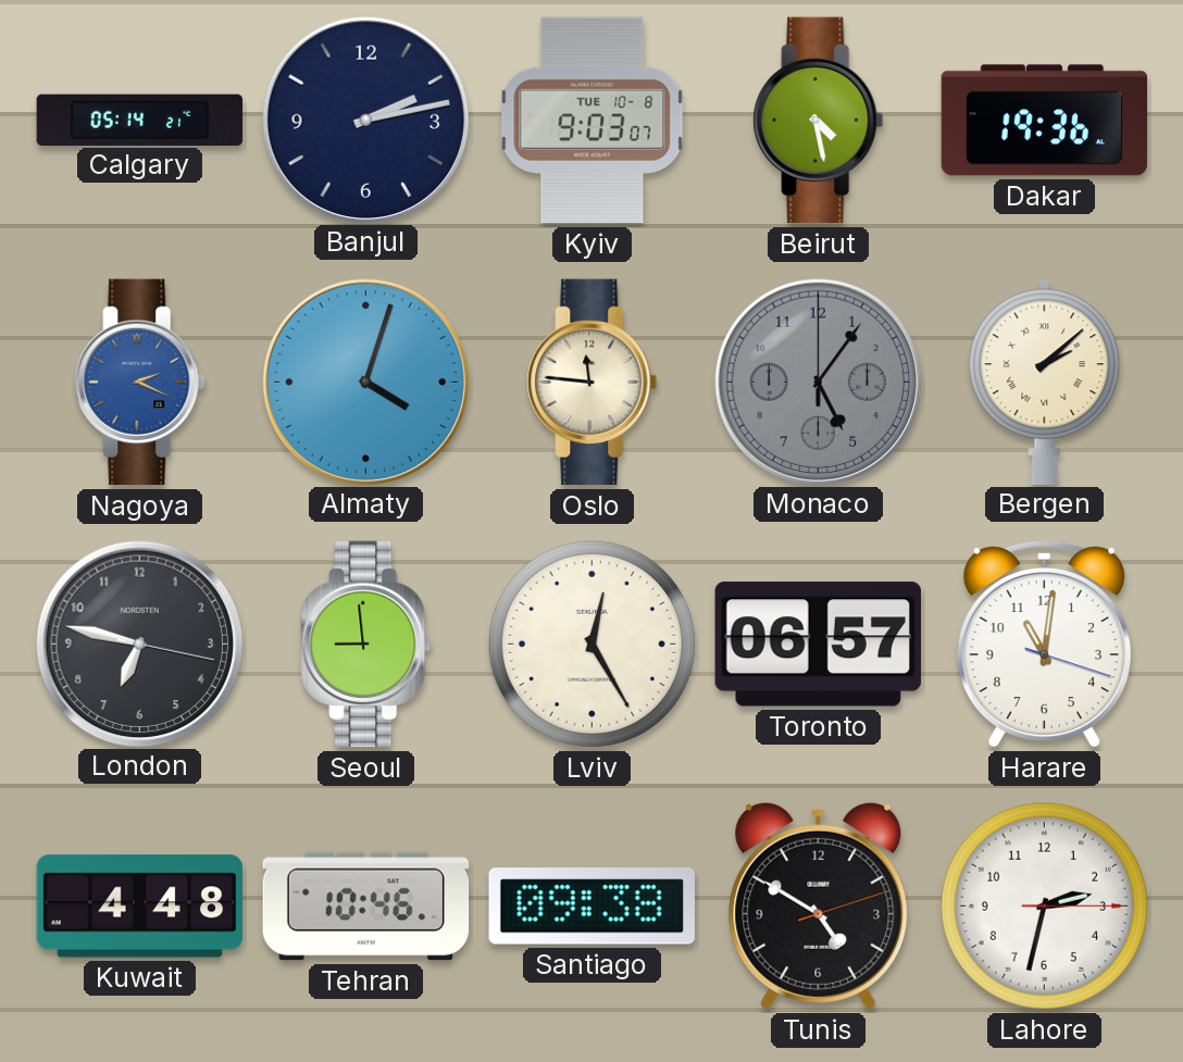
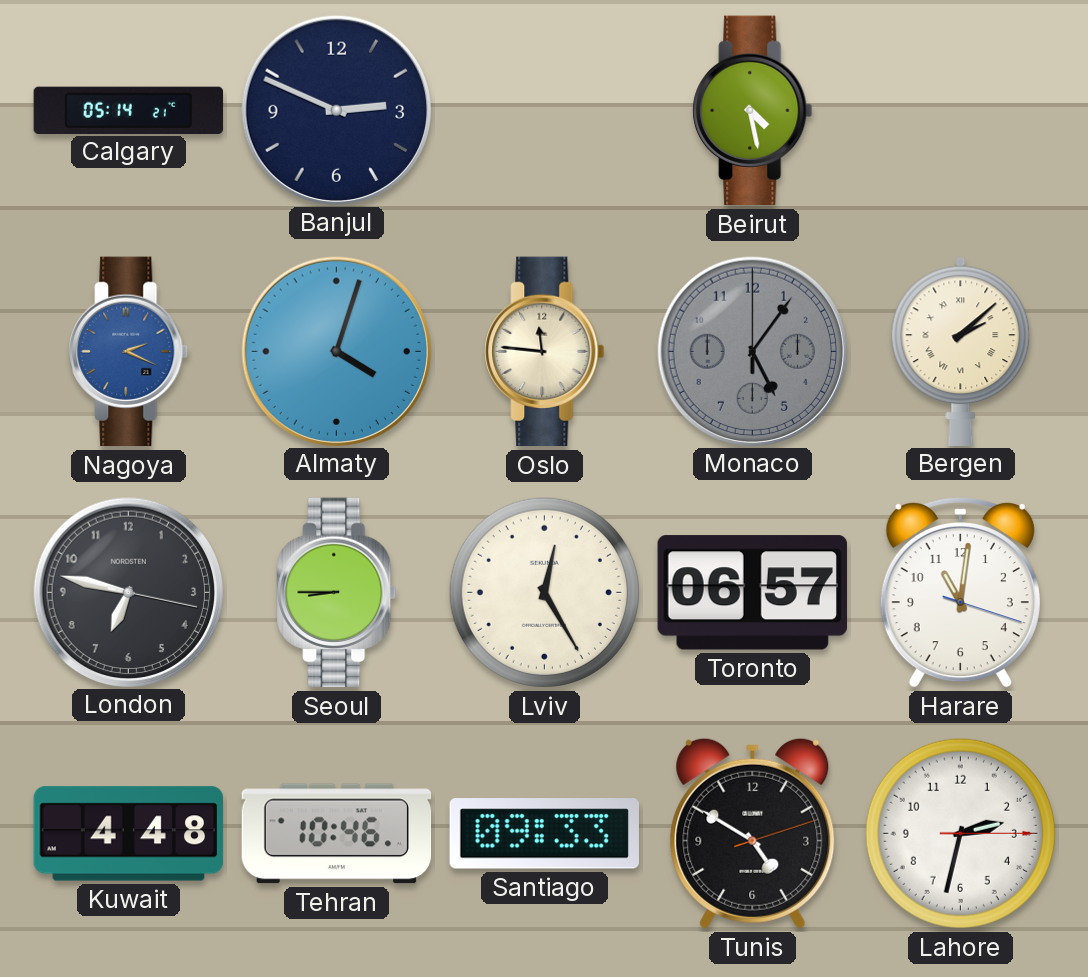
Banjul: 2:13 -> 2:49 (336, 110)
Kyiv: 9:03 -> none (593, 121)
Dakar: 19:36 -> none (1045, 121)
Seoul: 8:59 -> 8:45 (337, 593)
Santiago: 09:38 -> 09:33 (544, 834)
